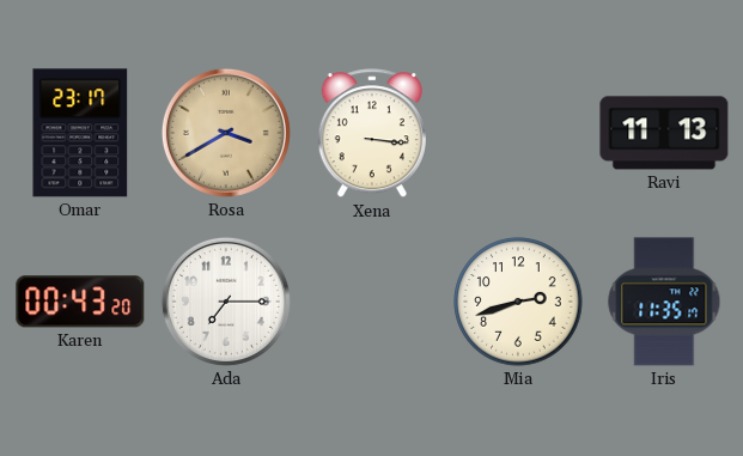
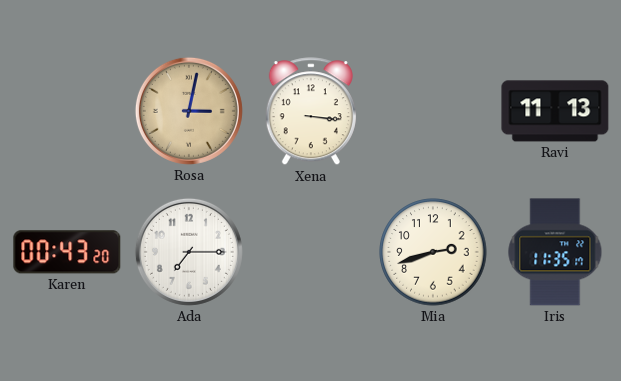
Omar: 23:17 -> none (80, 133)
Rosa: 3:40 -> 3:02 (189, 111)
